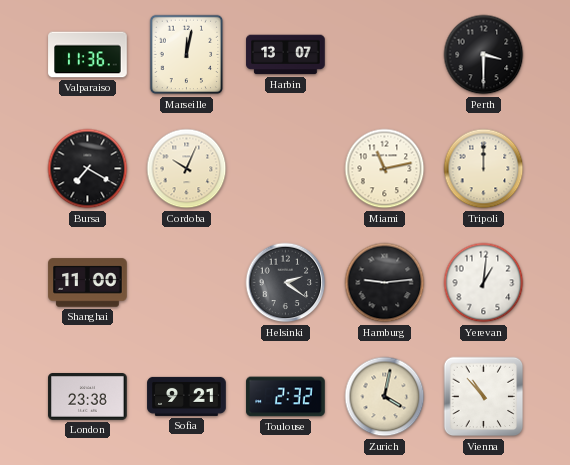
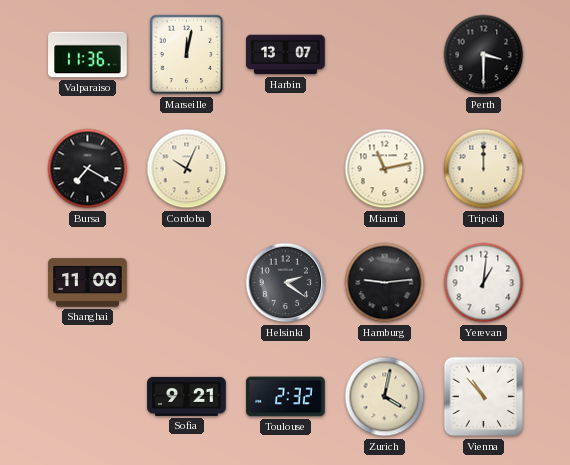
London: 23:38 -> none (88, 397)
